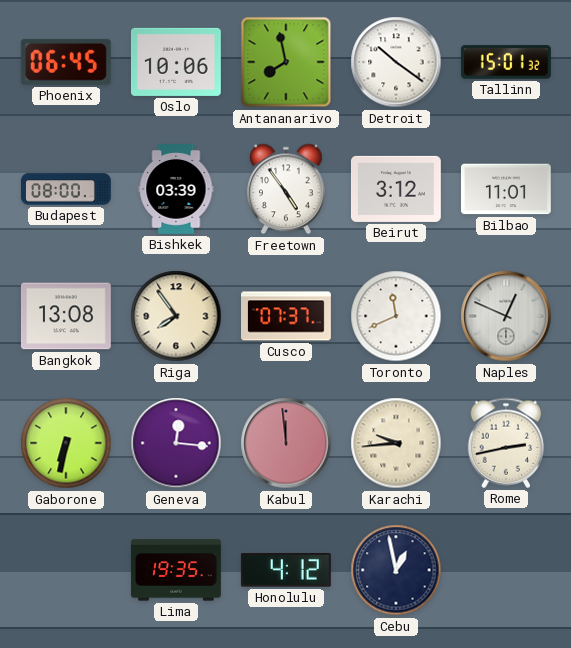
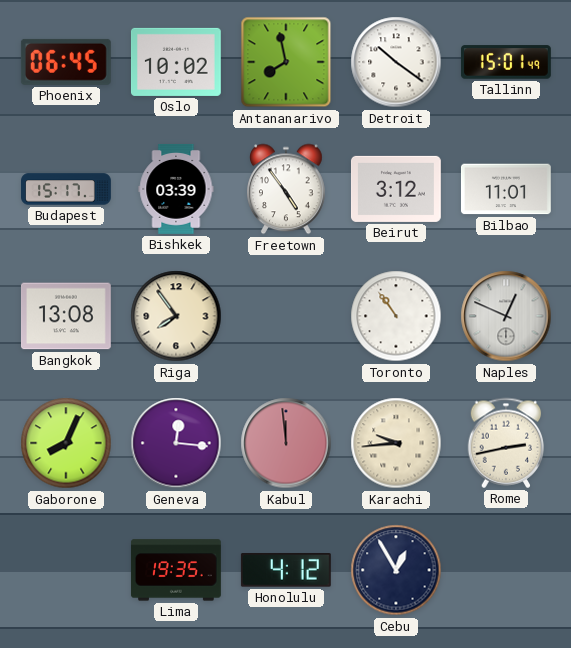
Oslo: 10:06 -> 10:02 (176, 62)
Tallinn: 15:01:32 -> 15:01:49 (506, 62)
Budapest: 08:00 -> 15:17 (67, 189)
Cusco: 07:37 -> none (287, 316)
Toronto: 11:41 -> 10:54 (396, 316)
Gaborone: 6:32 -> 8:04 (66, 443)
Cebu: 12:58 -> 12:55 (396, 570)
